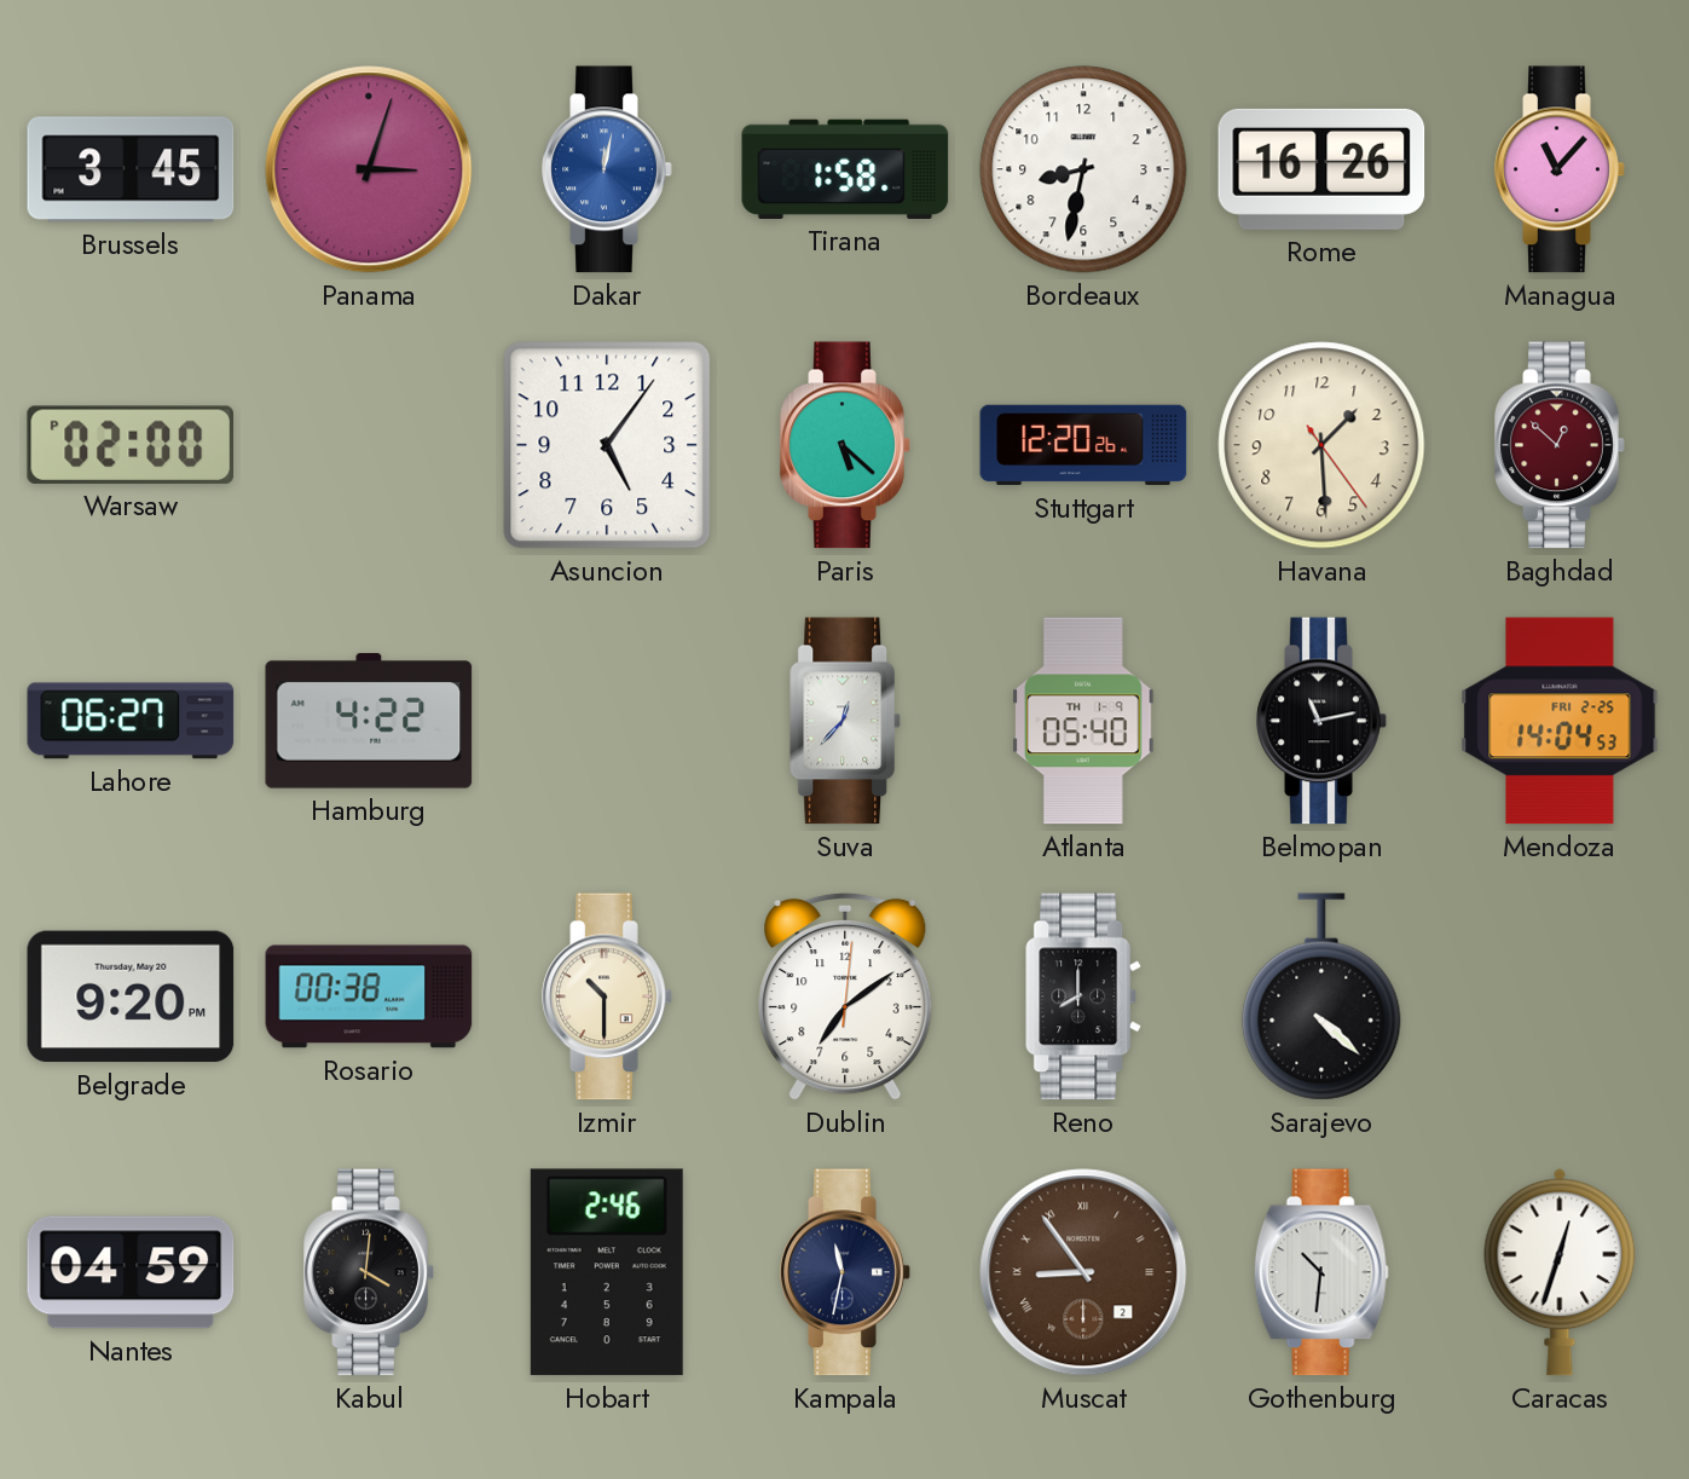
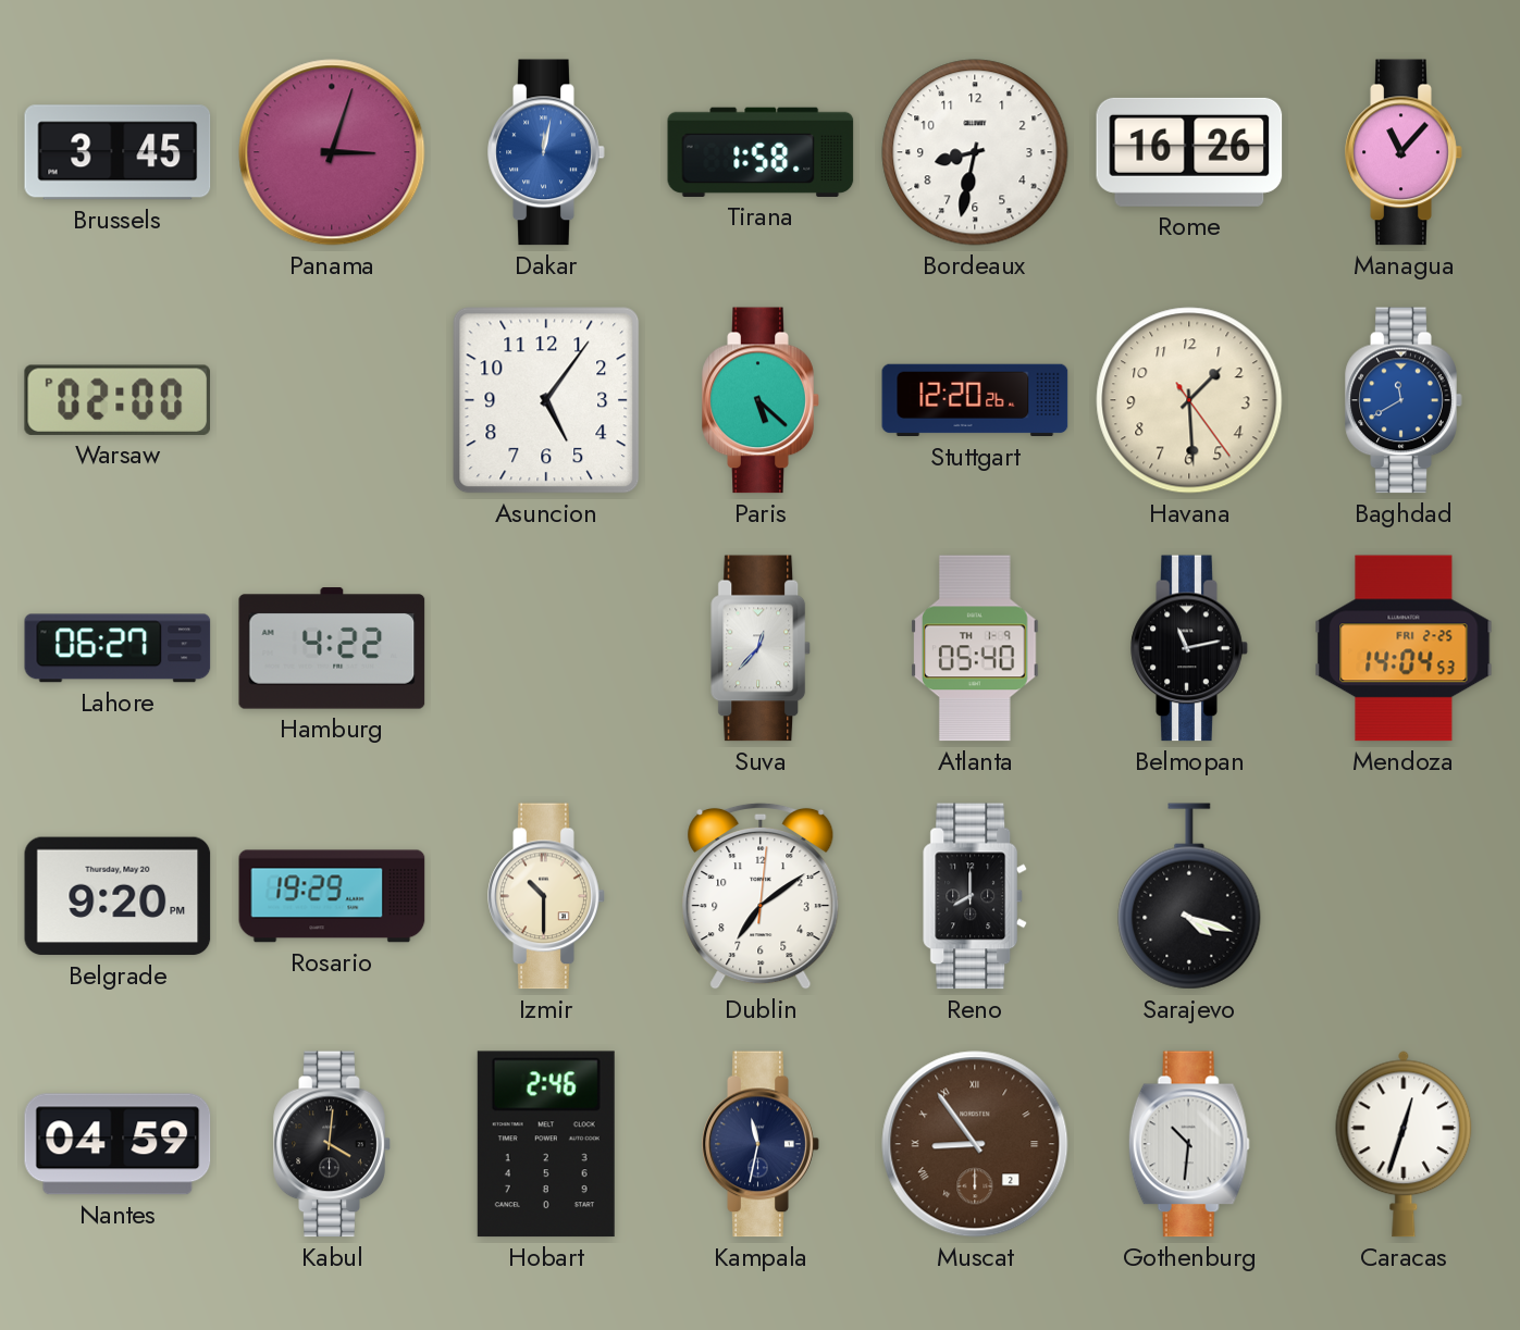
Baghdad: 12:52 -> 11:40 (1404, 400)
Baghdad dial: burgundy -> blue (1404, 400)
Rosario: 00:38 -> 19:29 (332, 896)
Sarajevo: 4:22 -> 4:18 (1189, 896)
